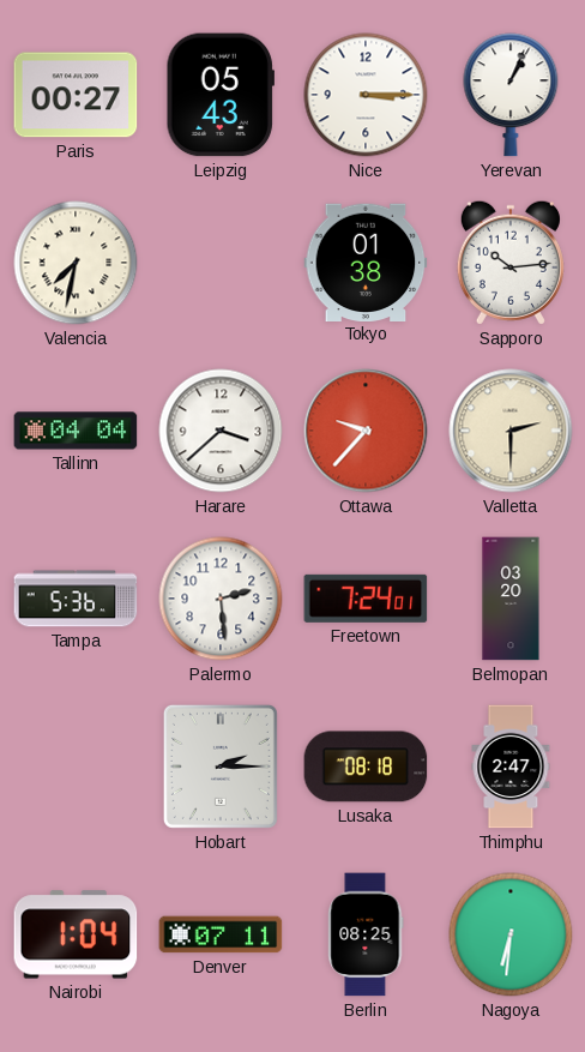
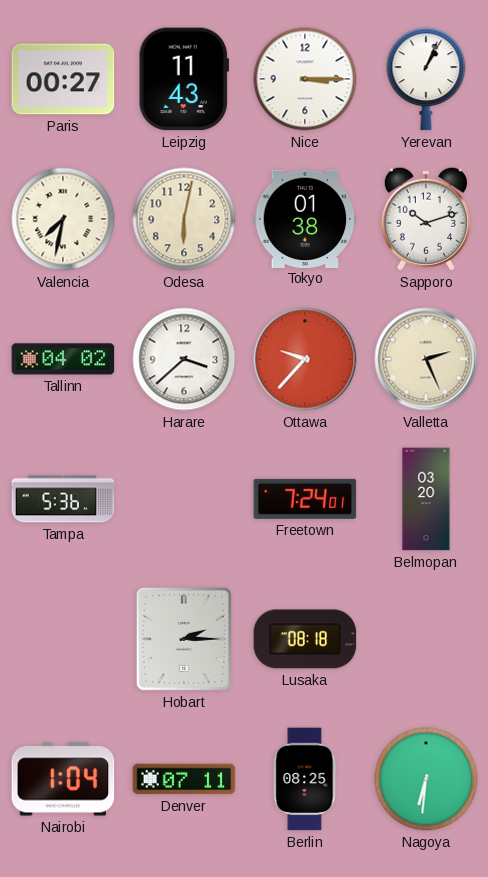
Leipzig: 05:43 -> 11:43 (184, 79)
Odesa: none -> 6:02 (184, 219)
Sapporo: 10:14 -> 10:12 (426, 219)
Tallinn: 04:04 -> 04:02 (63, 359)
Valletta: 2:30 -> 2:26 (426, 359)
Palermo: 2:29 -> none (221, 599)
Thimphu: 2:47 -> none (511, 767)
